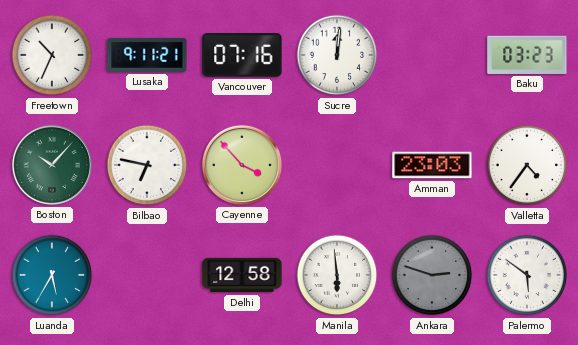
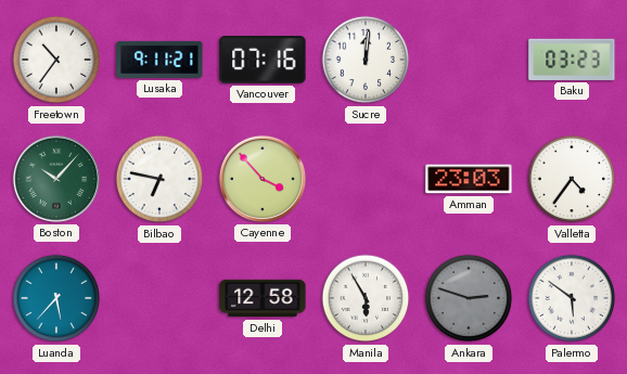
Freetown: 10:34 -> 10:36 (56, 60)
Luanda: 5:35 -> 5:37 (56, 298)
Manila: 5:59 -> 5:55 (366, 298)
